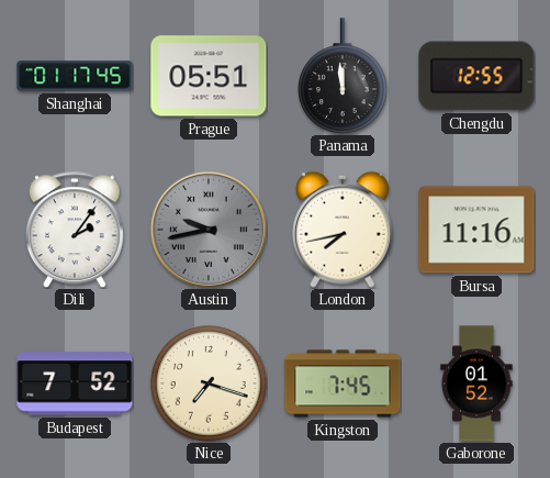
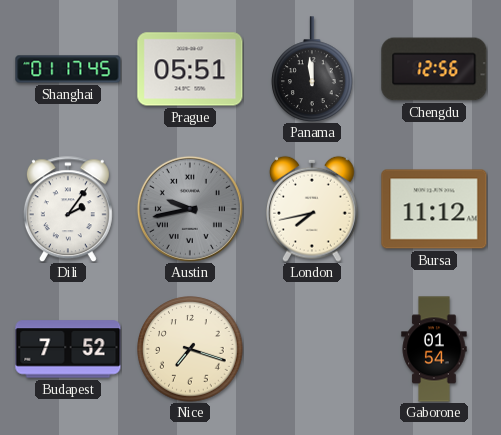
Chengdu: 12:55 -> 12:56 (434, 69)
Bursa: 11:16 -> 11:12 (434, 209)
Kingston: 7:45 -> none (343, 383)
Gaborone: 01:52 -> 01:54 (434, 349)
